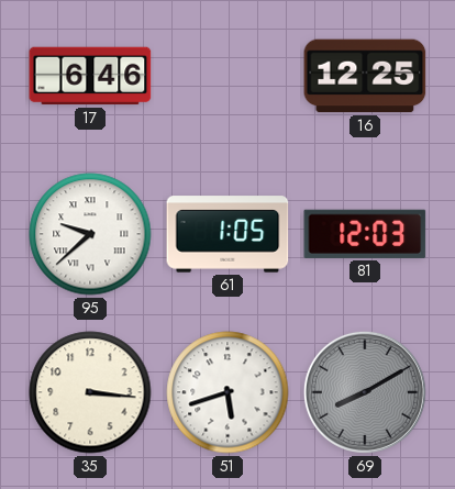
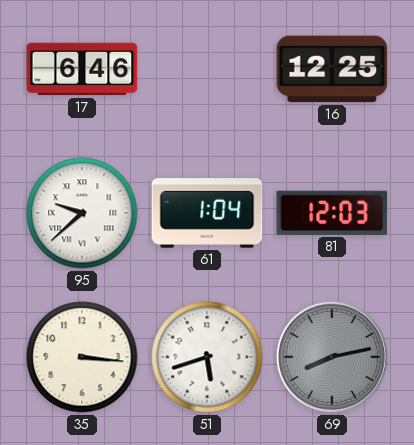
61: 1:05 -> 1:04 (207, 213)
69: 8:10 -> 8:13 (332, 357)
